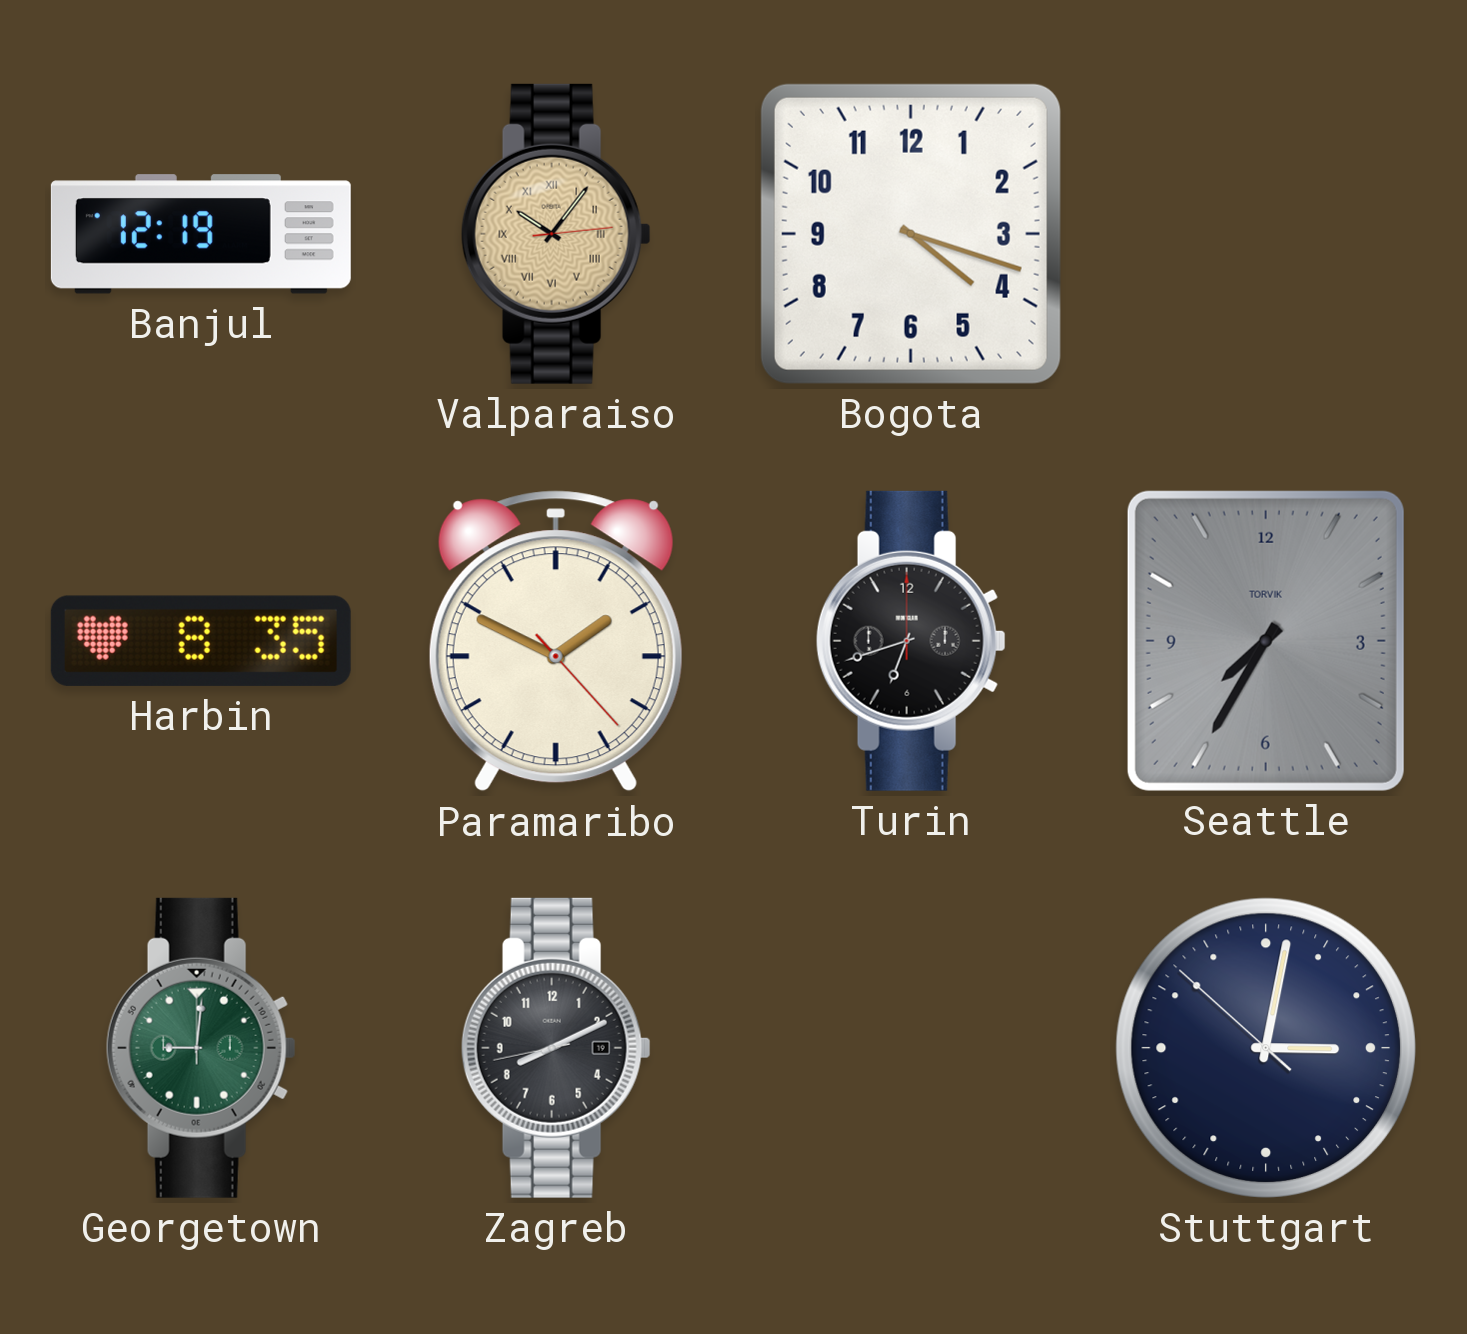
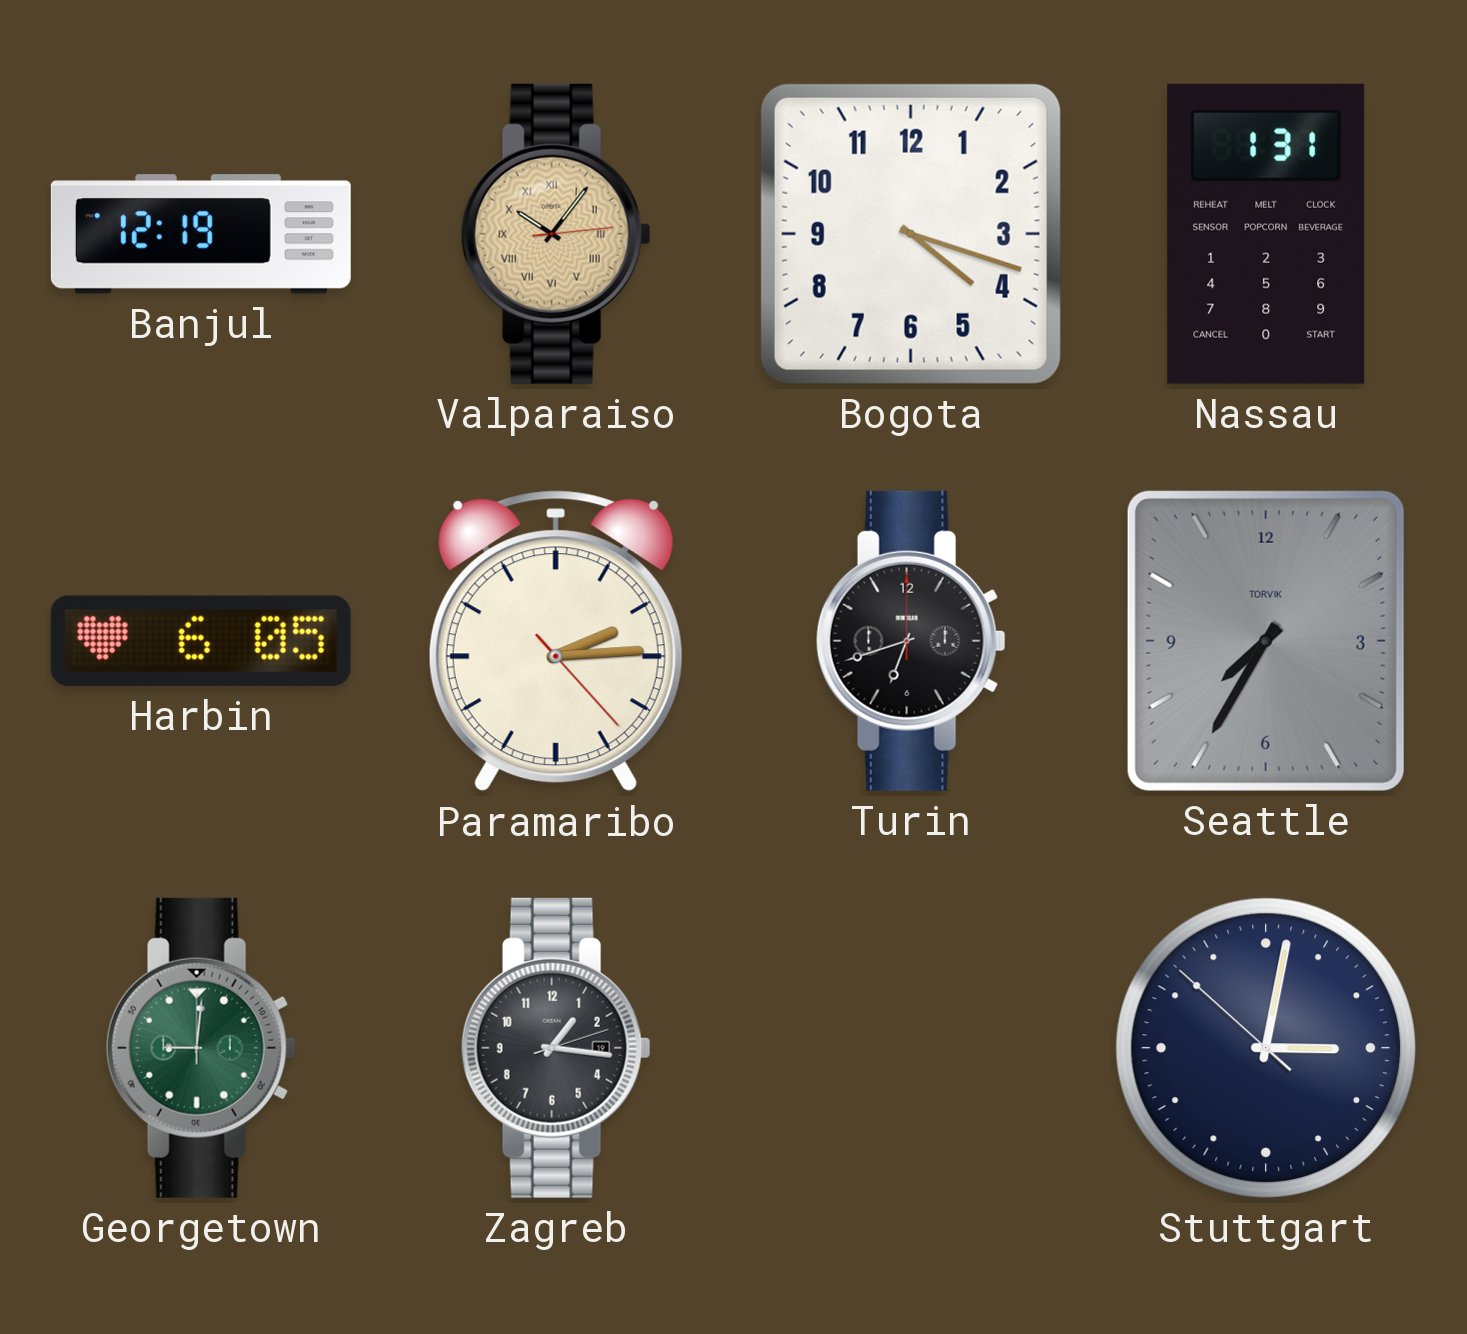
Nassau: none -> 1:31 (1266, 234)
Harbin: 8:35 -> 6:05 (201, 641)
Paramaribo: 1:49 -> 2:14 (556, 641)
Zagreb: 8:10 -> 1:16 (556, 1048)
